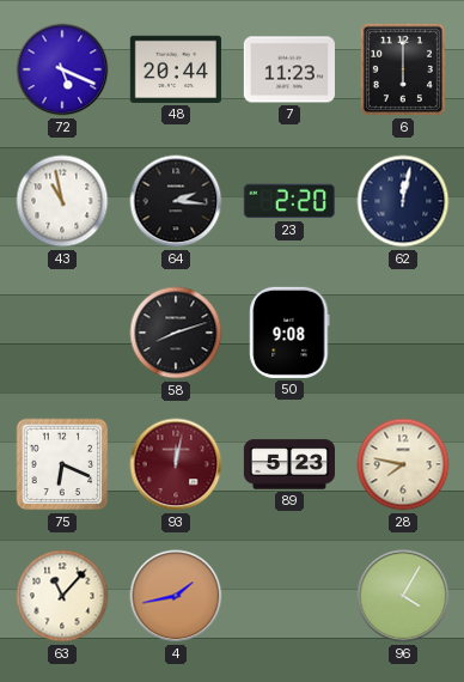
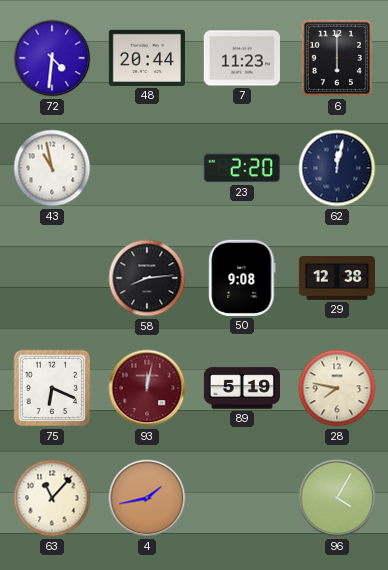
72: 5:19 -> 4:31 (52, 58)
64: 2:16 -> none (176, 201)
58: 8:12 -> 8:14 (147, 278)
29: none -> 12:38 (336, 279)
89: 5:23 -> 5:19 (241, 388)
